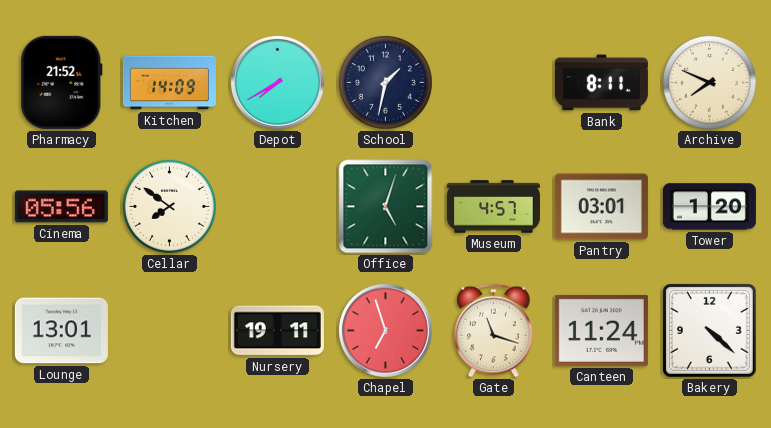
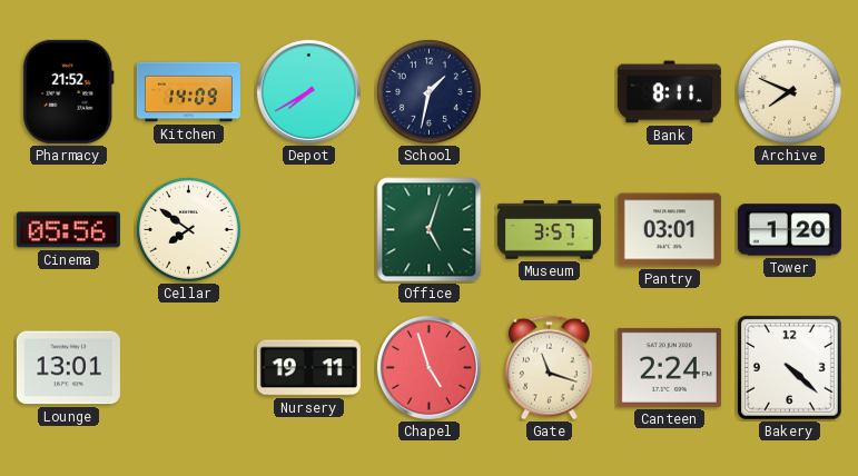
Museum: 4:57 -> 3:57 (549, 230)
Chapel: 6:57 -> 4:57 (428, 367)
Canteen: 11:24 -> 2:24 (669, 367)
